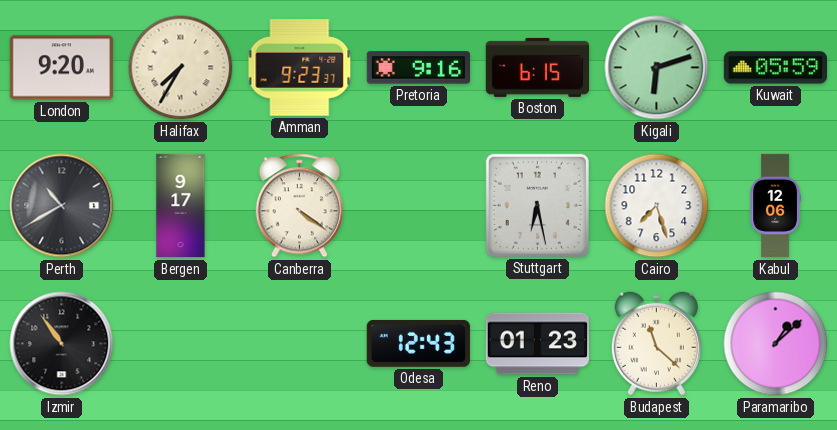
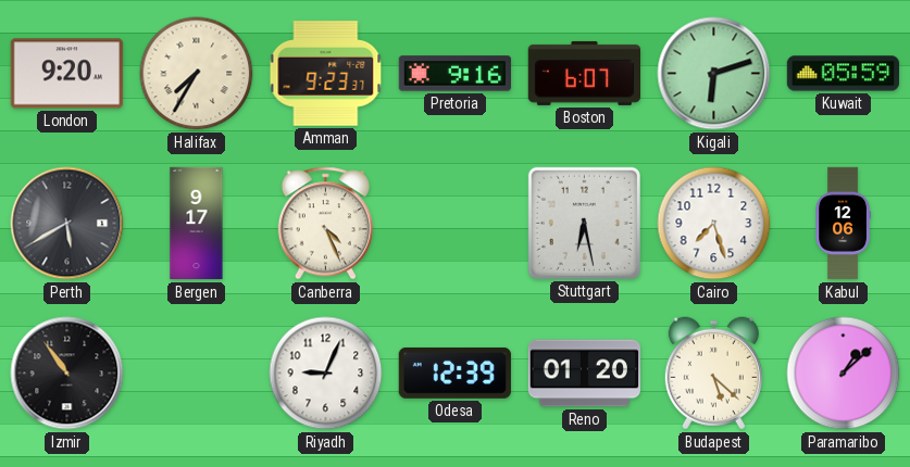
Boston: 6:15 -> 6:07 (584, 73)
Perth: 10:40 -> 5:40 (67, 224)
Canberra: 4:21 -> 4:26 (326, 224)
Riyadh: none -> 9:04 (326, 374)
Odesa: 12:43 -> 12:39 (454, 373)
Reno: 01:23 -> 01:20 (584, 374)
Budapest: 11:22 -> 5:22 (713, 374)
